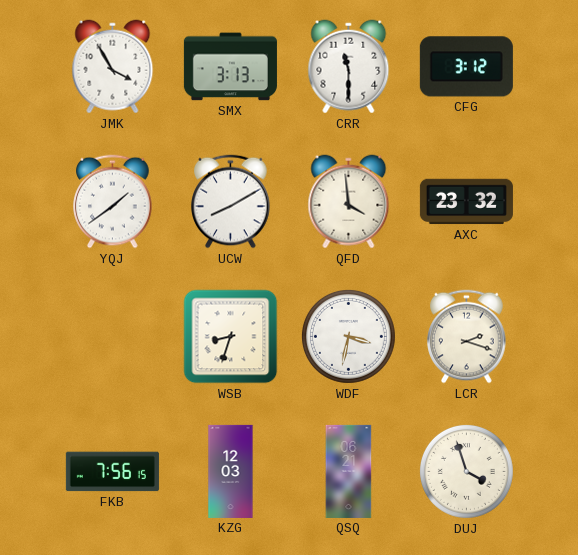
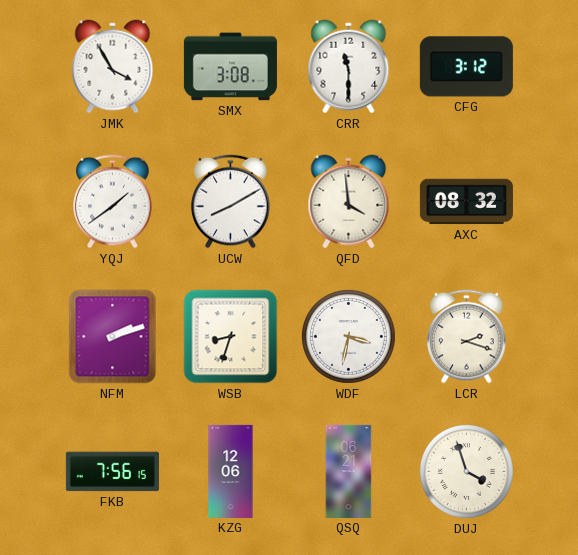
SMX: 3:13 -> 3:08 (230, 67)
AXC: 23:32 -> 08:32 (466, 202)
NFM: none -> 2:12 (113, 337)
KZG: 12:03 -> 12:06 (231, 471)
